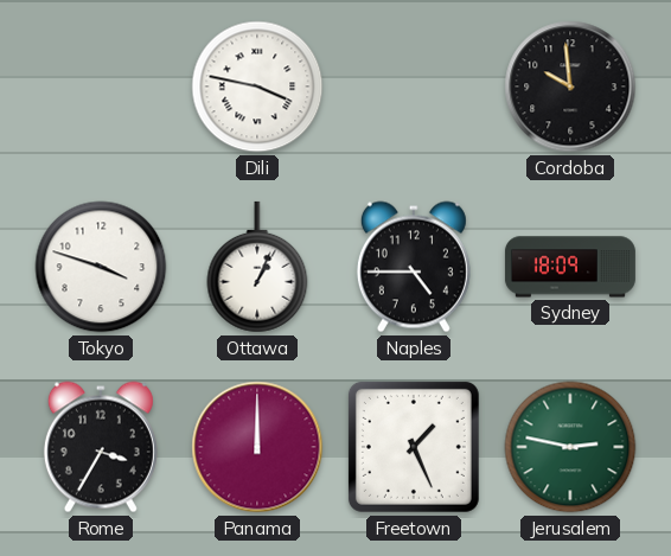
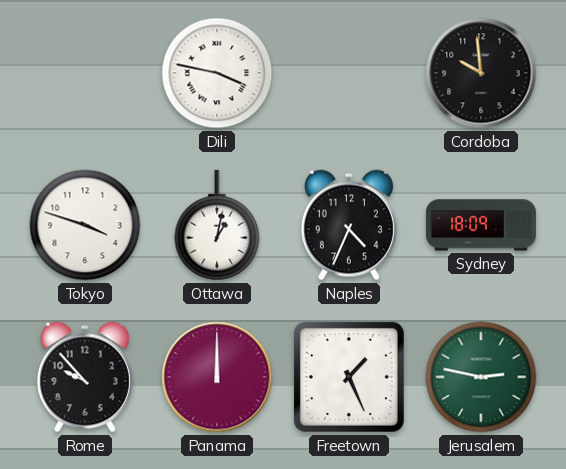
Ottawa: 1:04 -> 1:02 (217, 225)
Naples: 4:45 -> 4:34 (349, 225)
Rome: 3:35 -> 9:53 (85, 377)
